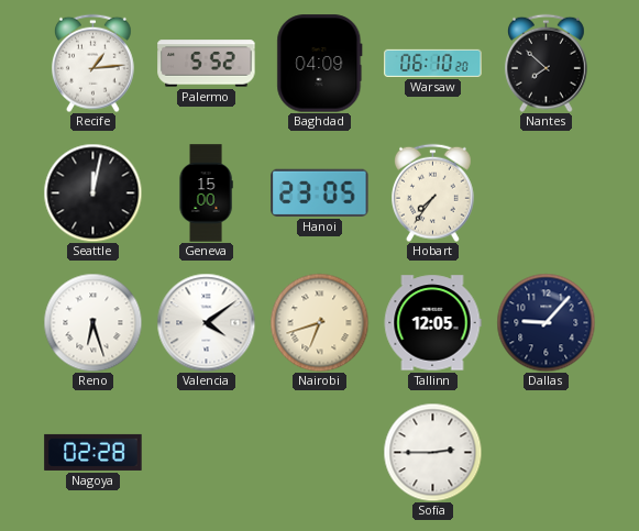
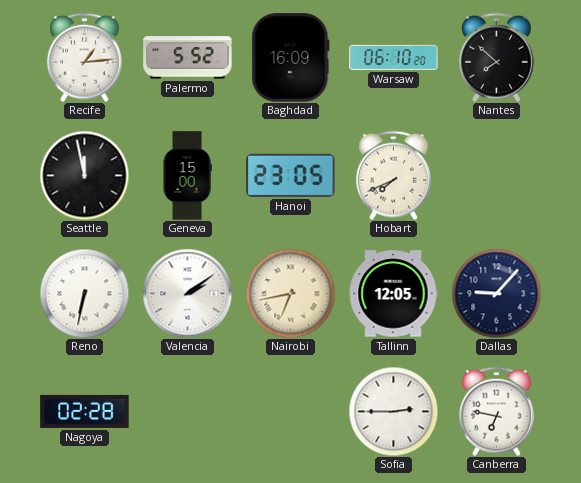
Baghdad: 04:09 -> 16:09 (291, 58)
Seattle: 12:02 -> 11:58 (84, 175)
Hobart: 7:36 -> 7:41 (393, 175)
Reno: 6:27 -> 6:32 (84, 293)
Valencia: 4:09 -> 2:09 (187, 293)
Nairobi: 6:42 -> 6:43 (290, 293)
Canberra: none -> 6:47 (496, 411)
